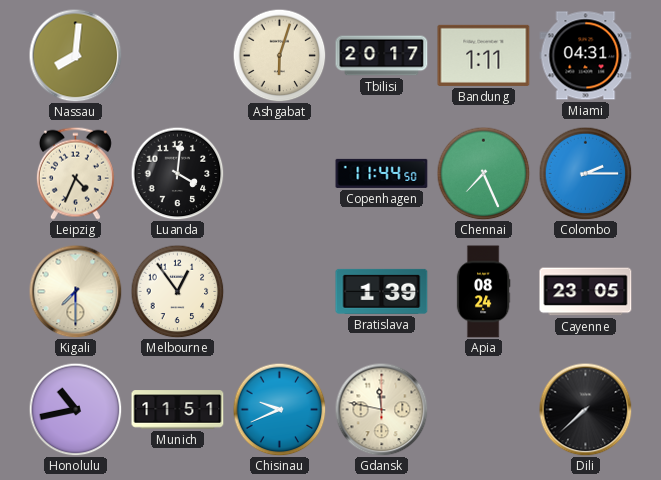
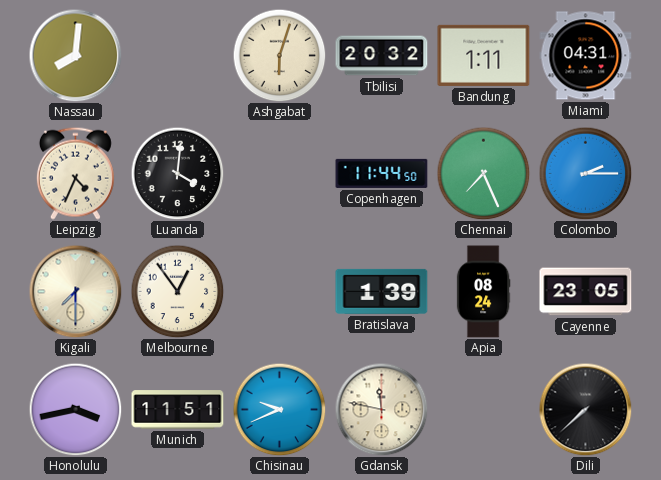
Tbilisi: 20:17 -> 20:32 (382, 56)
Honolulu: 10:43 -> 3:43 (75, 409)
